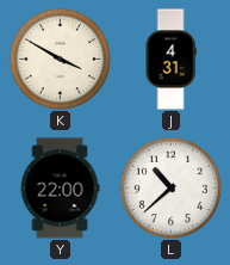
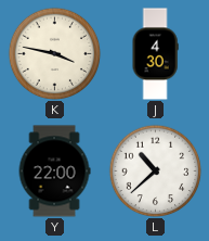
K: 3:50 -> 3:47 (54, 53)
J: 4:31 -> 4:30 (155, 54)
